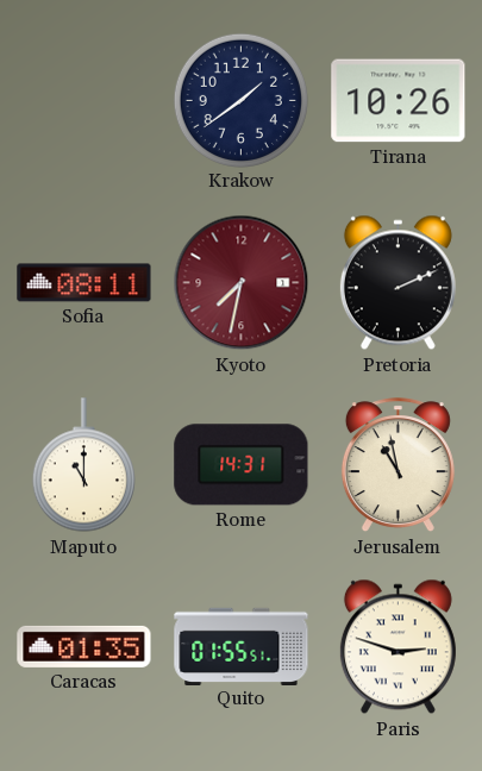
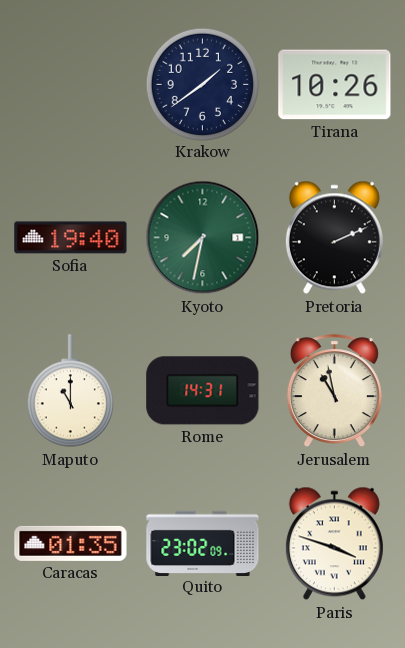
Sofia: 08:11 -> 19:40 (71, 238)
Kyoto dial: burgundy -> green (203, 238)
Quito: 01:55 -> 23:02 (203, 543)
Paris: 2:48 -> 3:48 (334, 544)
